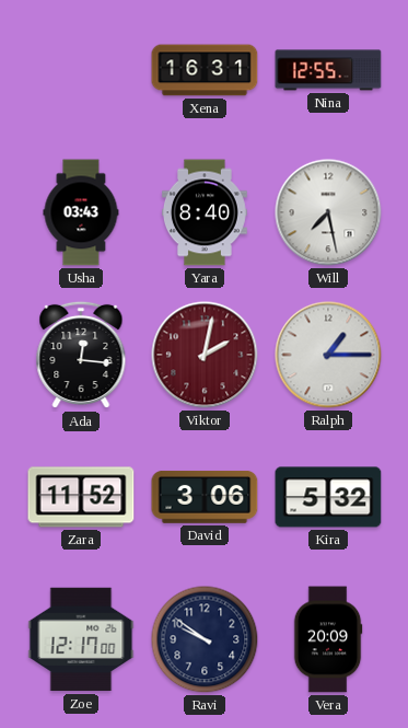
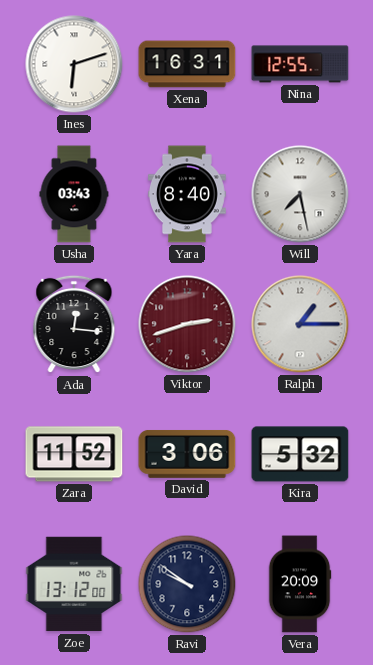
Ines: none -> 6:12 (74, 64)
Viktor: 2:02 -> 2:42 (187, 324)
Zoe: 12:17 -> 13:12 (74, 584)
